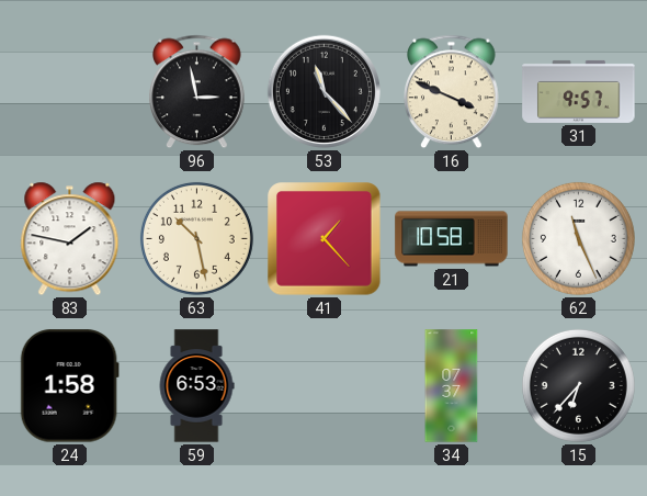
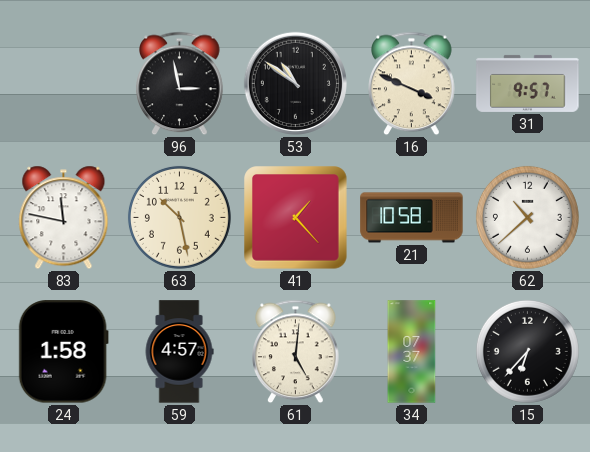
53: 11:23 -> 10:51 (295, 83)
83: 1:47 -> 11:47 (64, 218)
62: 11:26 -> 10:38 (527, 217)
59: 6:53 -> 4:57 (179, 352)
61: none -> 5:01 (296, 352)
